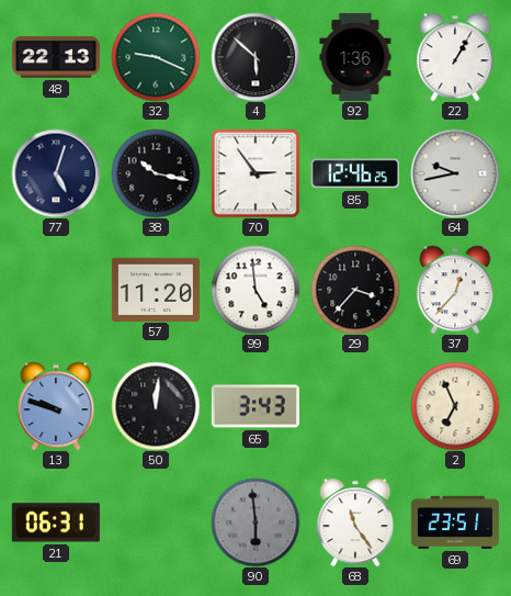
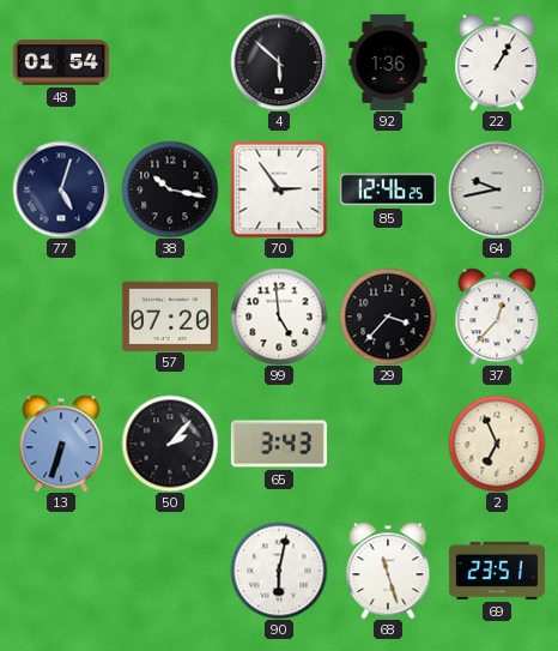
48: 22:13 -> 01:54 (61, 62)
32: 9:19 -> none (156, 57)
57: 11:20 -> 07:20 (170, 315)
13: 9:48 -> 6:33 (61, 444)
50: 12:01 -> 2:07 (170, 444)
21: 06:31 -> none (56, 522)
90: 5:59 -> 6:02 (279, 571)
90 dial: grey -> white (279, 571)
68: 11:24 -> 11:27 (388, 571)
